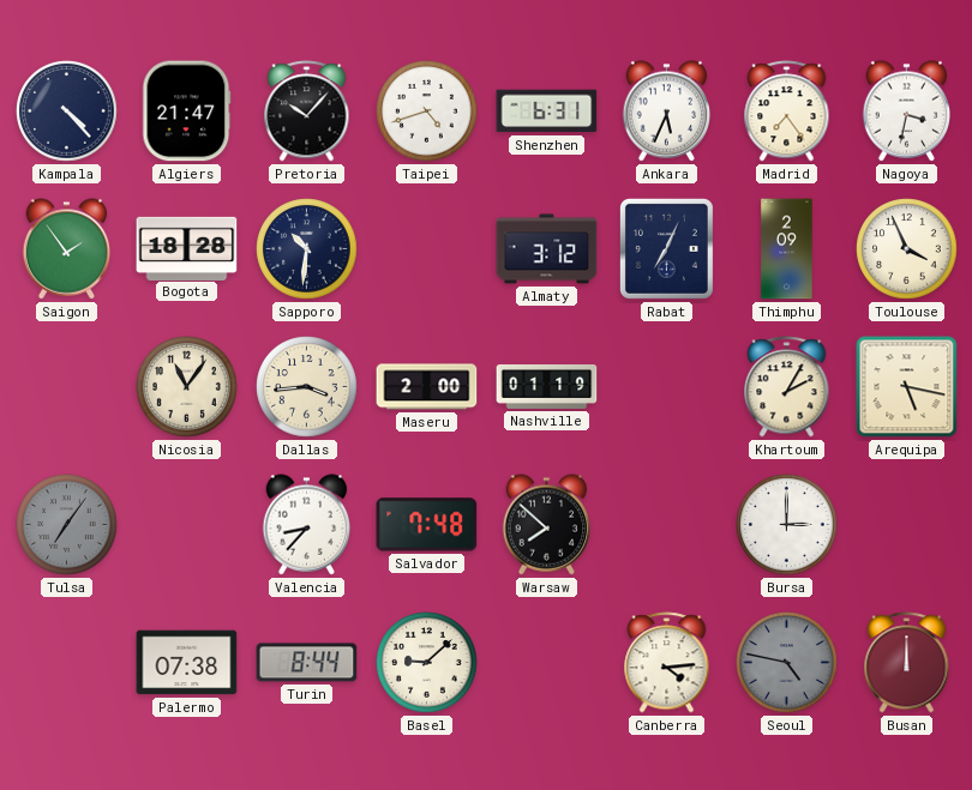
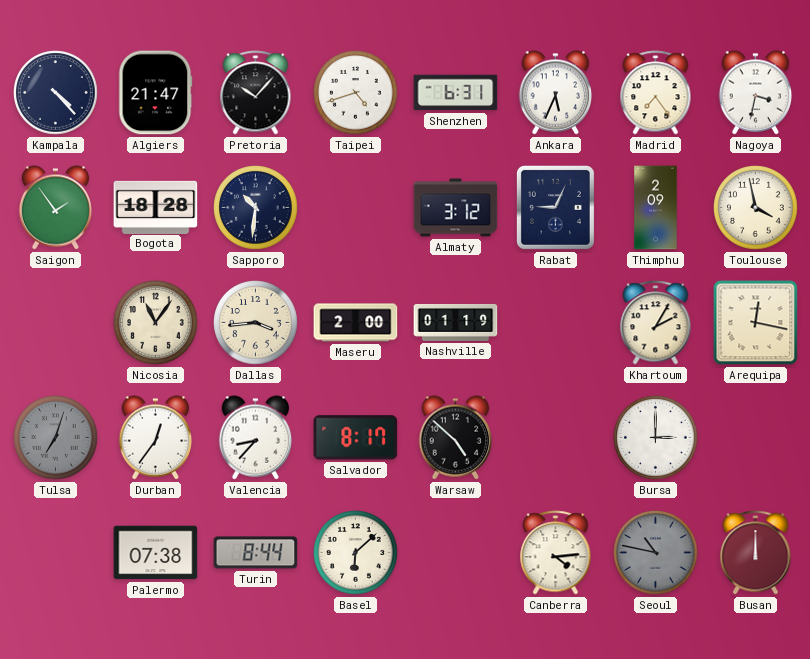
Rabat: 7:04 -> 9:04 (555, 207)
Toulouse: 3:56 -> 3:58 (756, 208)
Arequipa: 5:17 -> 12:17 (756, 323)
Tulsa: 7:06 -> 7:03 (56, 438)
Durban: none -> 12:36 (156, 438)
Salvador: 7:48 -> 8:17 (356, 438)
Warsaw: 7:52 -> 4:52 (456, 438)
Basel: 9:08 -> 6:08 (356, 553)
Seoul: 4:47 -> 10:47 (656, 553)
